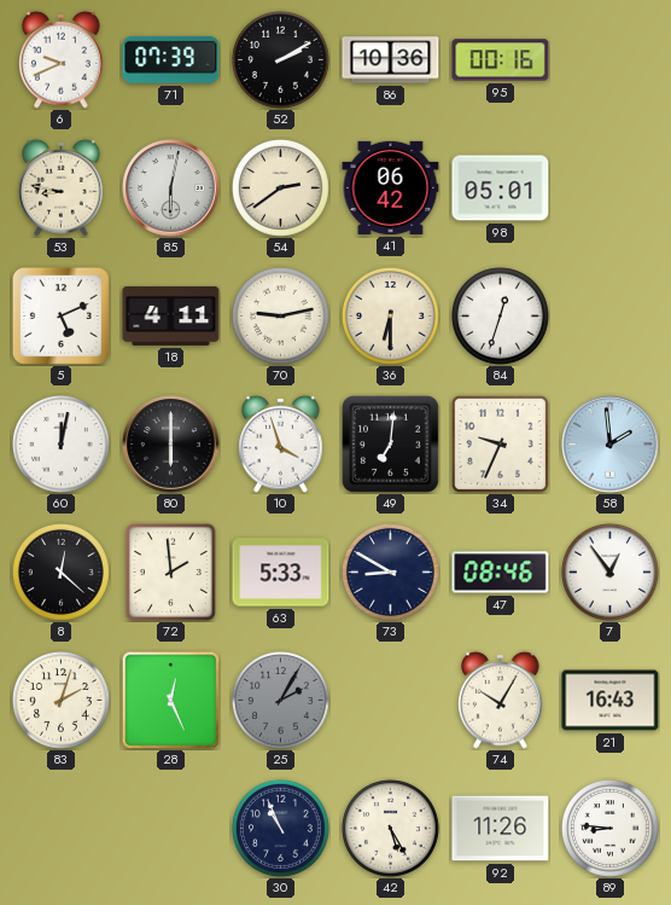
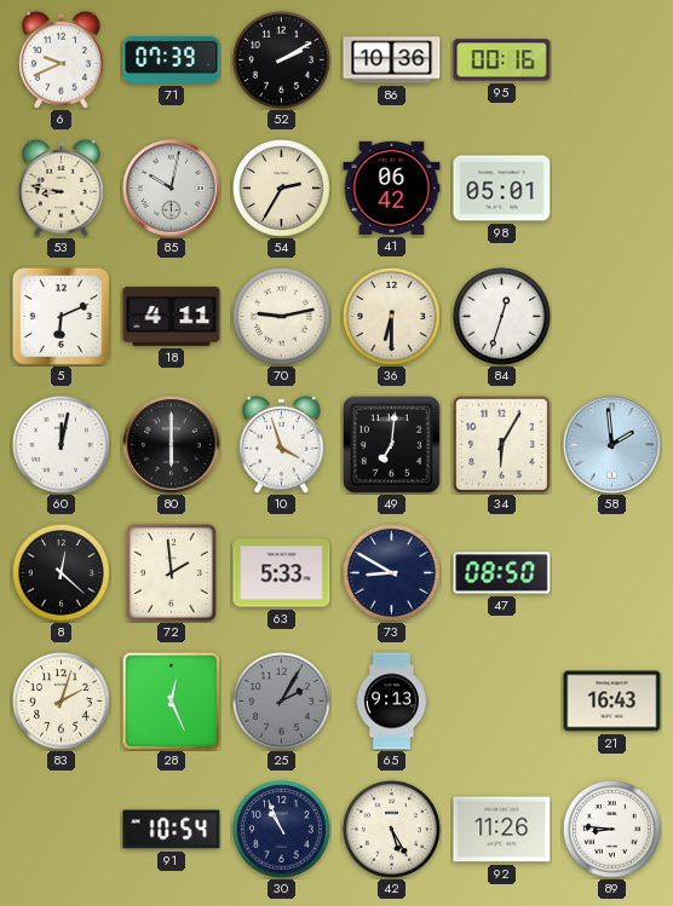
85: 6:02 -> 10:02 (172, 189)
54: 2:39 -> 2:35 (282, 189)
5: 5:11 -> 6:11 (61, 316)
34: 9:34 -> 6:05 (501, 444)
47: 08:46 -> 08:50 (502, 573)
7: 12:54 -> none (611, 573)
65: none -> 9:13 (391, 702)
74: 10:05 -> none (501, 700)
91: none -> 10:54 (172, 830)
